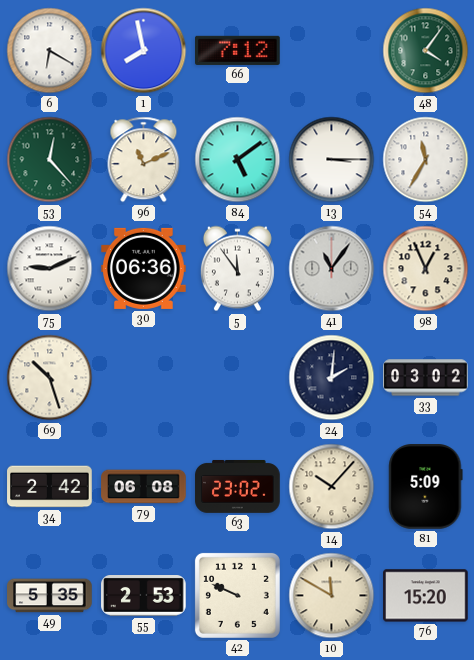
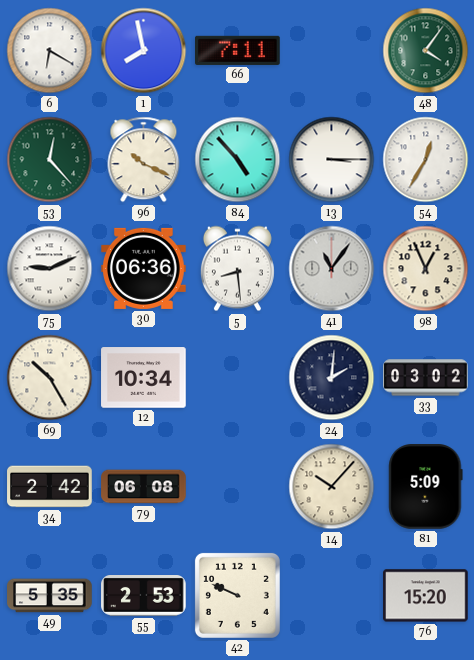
66: 7:12 -> 7:11 (238, 50)
96: 11:11 -> 10:19 (144, 160)
84: 5:09 -> 4:53 (238, 160)
54: 11:35 -> 12:35 (426, 160)
5: 11:54 -> 8:29 (237, 269)
69: 10:27 -> 10:25 (50, 378)
12: none -> 10:34 (144, 378)
63: 23:02 -> none (238, 486)
10: 11:50 -> none (332, 596)
